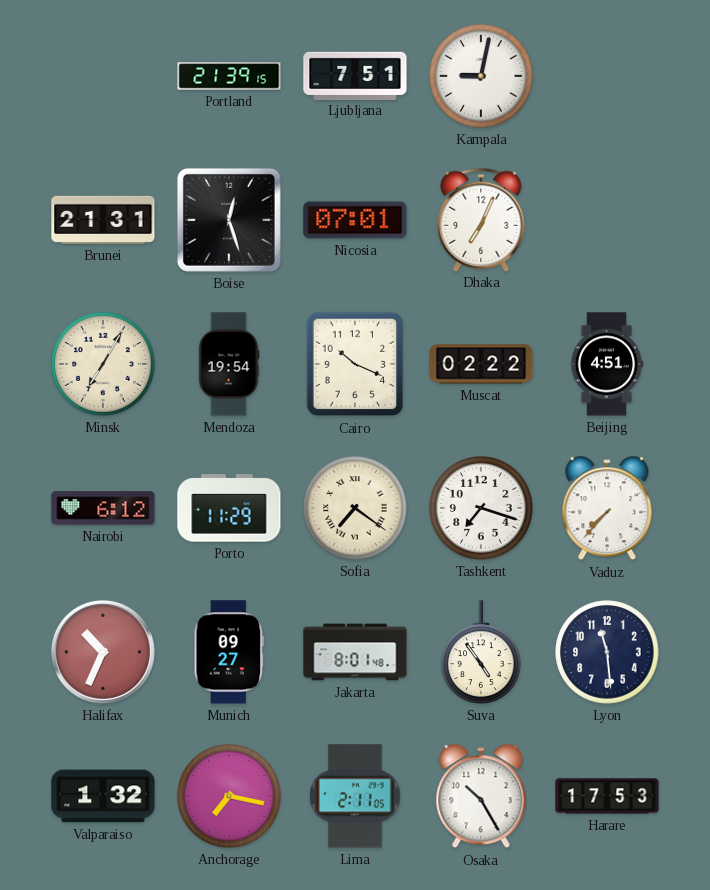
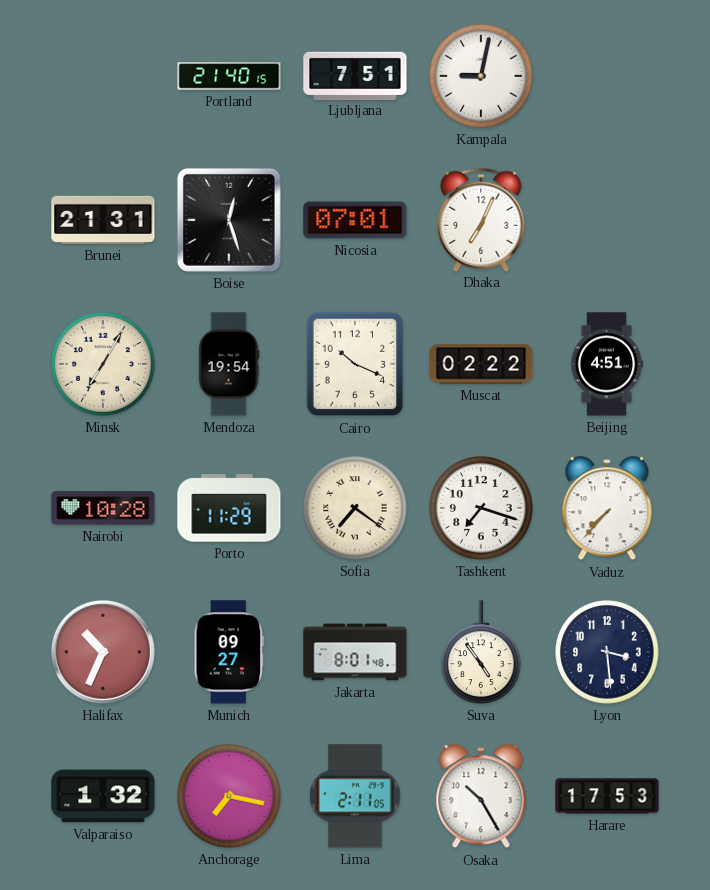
Portland: 21:39 -> 21:40 (229, 76)
Nairobi: 6:12 -> 10:28 (103, 508)
Lyon: 11:29 -> 3:29 (607, 652)
